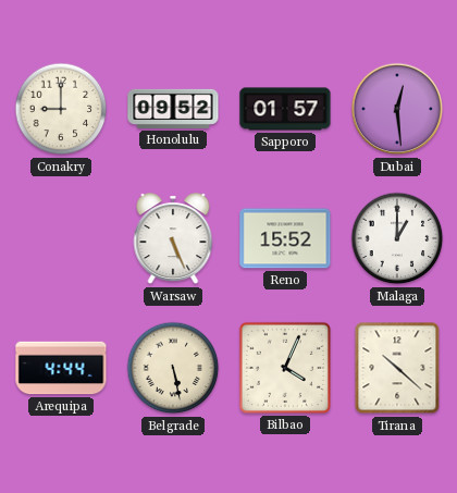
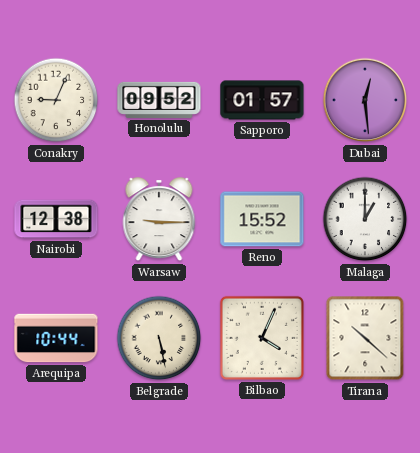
Conakry: 9:00 -> 9:04 (56, 100)
Nairobi: none -> 12:38 (56, 219)
Warsaw: 5:26 -> 9:15 (159, 220)
Arequipa: 4:44 -> 10:44 (56, 338)
